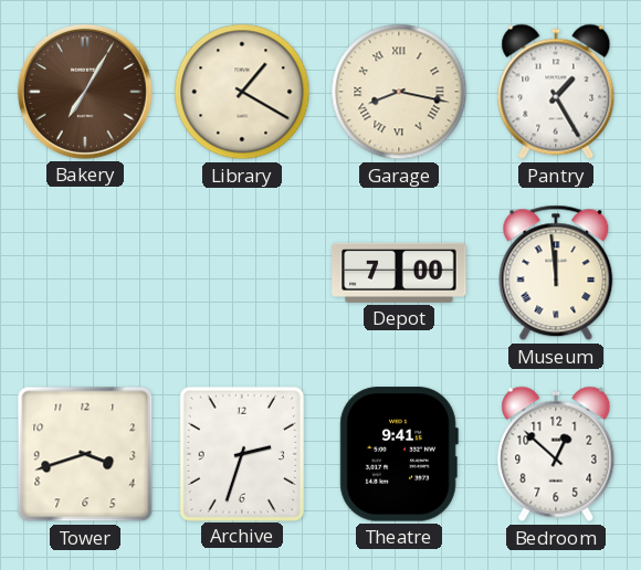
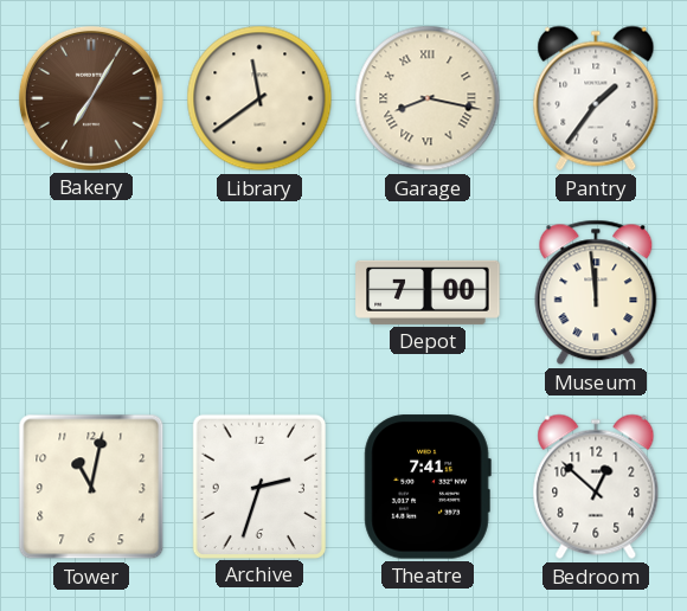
Library: 1:20 -> 11:39 (259, 98)
Pantry: 1:25 -> 1:36 (596, 98)
Tower: 3:42 -> 11:02 (91, 487)
Theatre: 9:41 -> 7:41 (428, 487)
